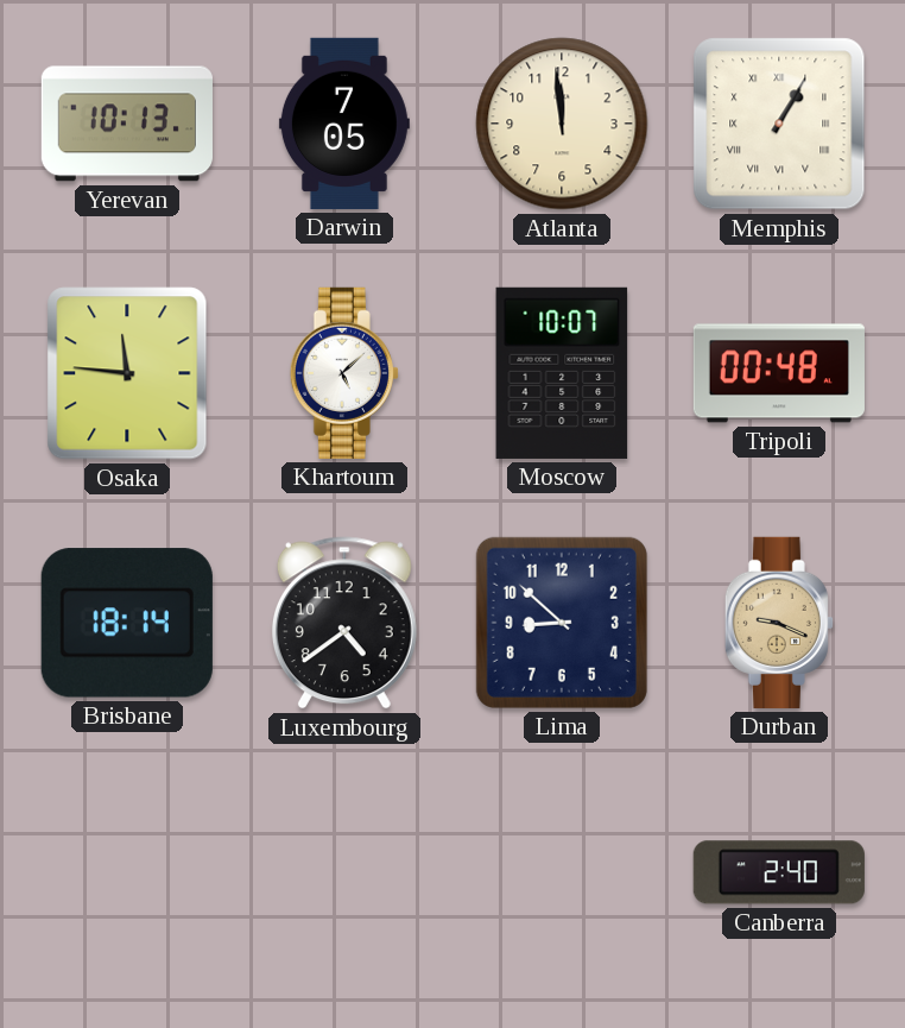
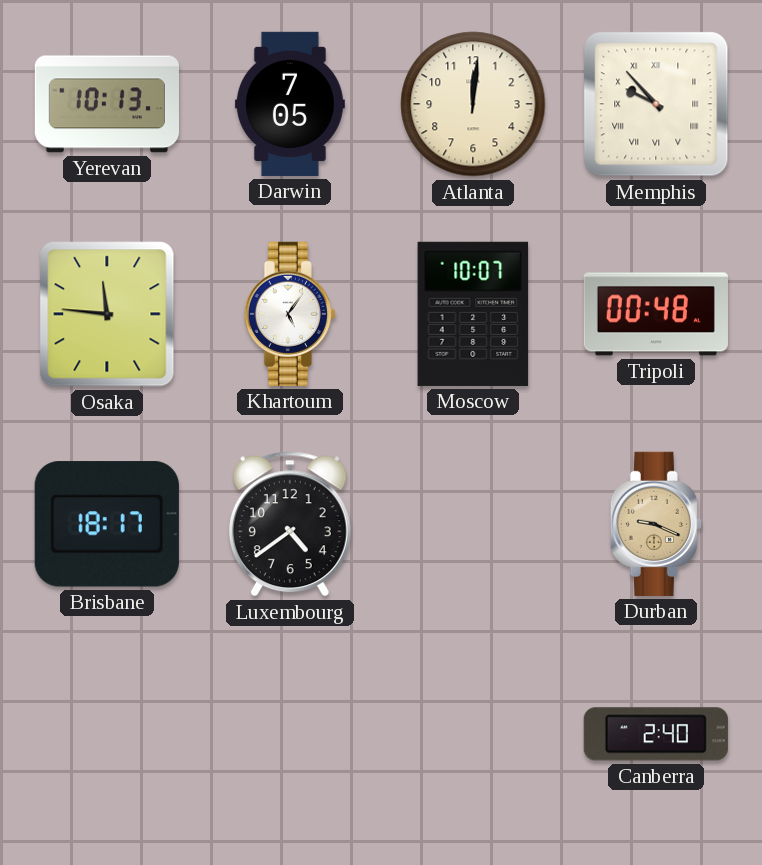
Atlanta: 11:59 -> 12:01 (473, 104)
Memphis: 1:05 -> 9:53 (656, 104)
Khartoum: 5:08 -> 5:06 (290, 314)
Brisbane: 18:14 -> 18:17 (107, 524)
Lima: 8:52 -> none (562, 623)
